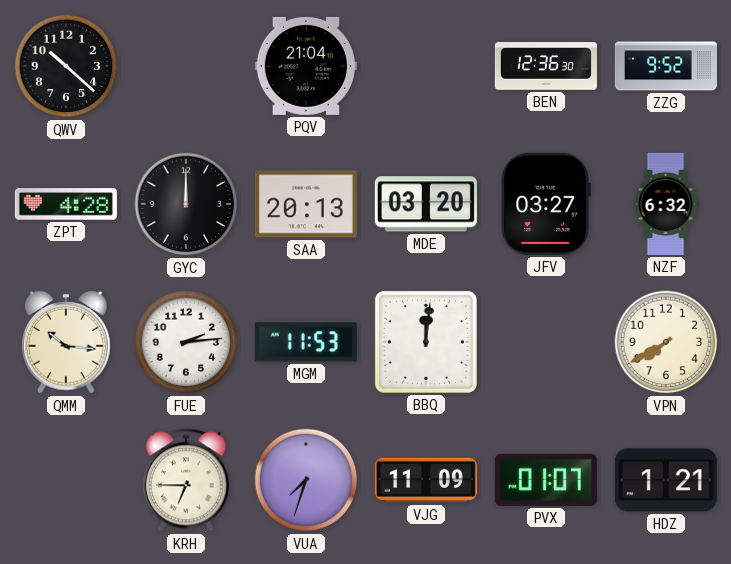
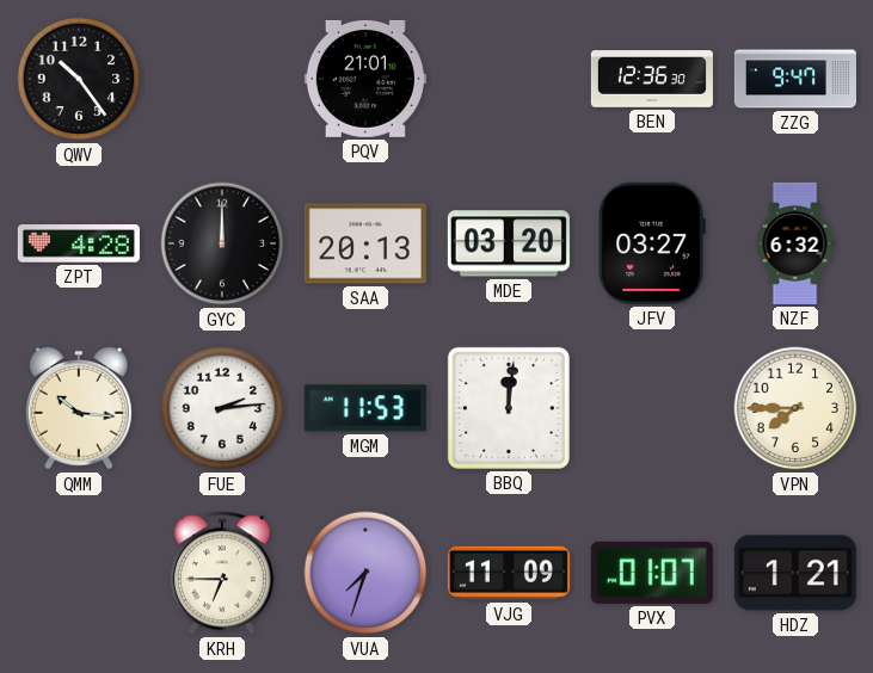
QWV: 10:22 -> 10:24 (79, 79)
PQV: 21:04 -> 21:01 (365, 79)
ZZG: 9:52 -> 9:47 (795, 79)
VPN: 7:40 -> 7:45 (795, 408)
